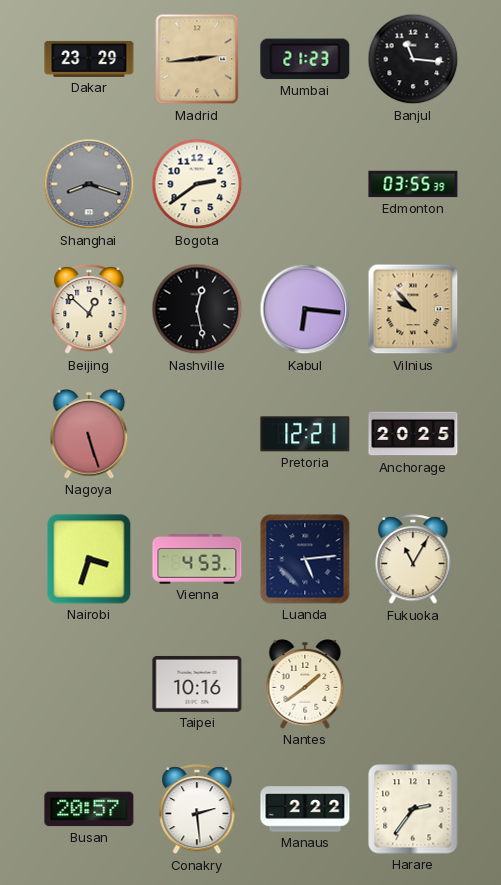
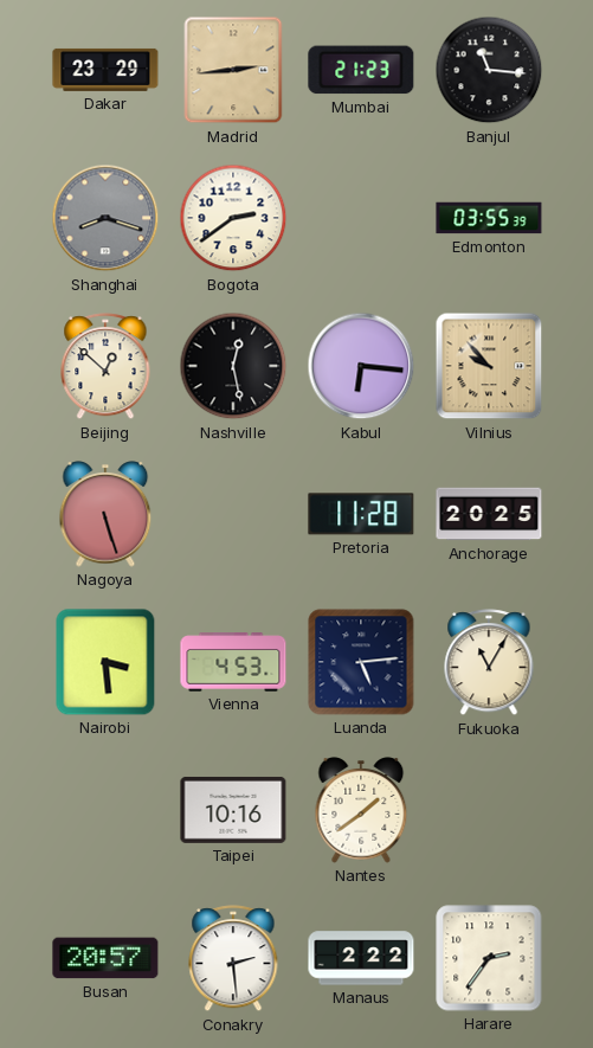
Pretoria: 12:21 -> 11:28 (361, 514)
Nairobi: 3:33 -> 3:29 (105, 662)
